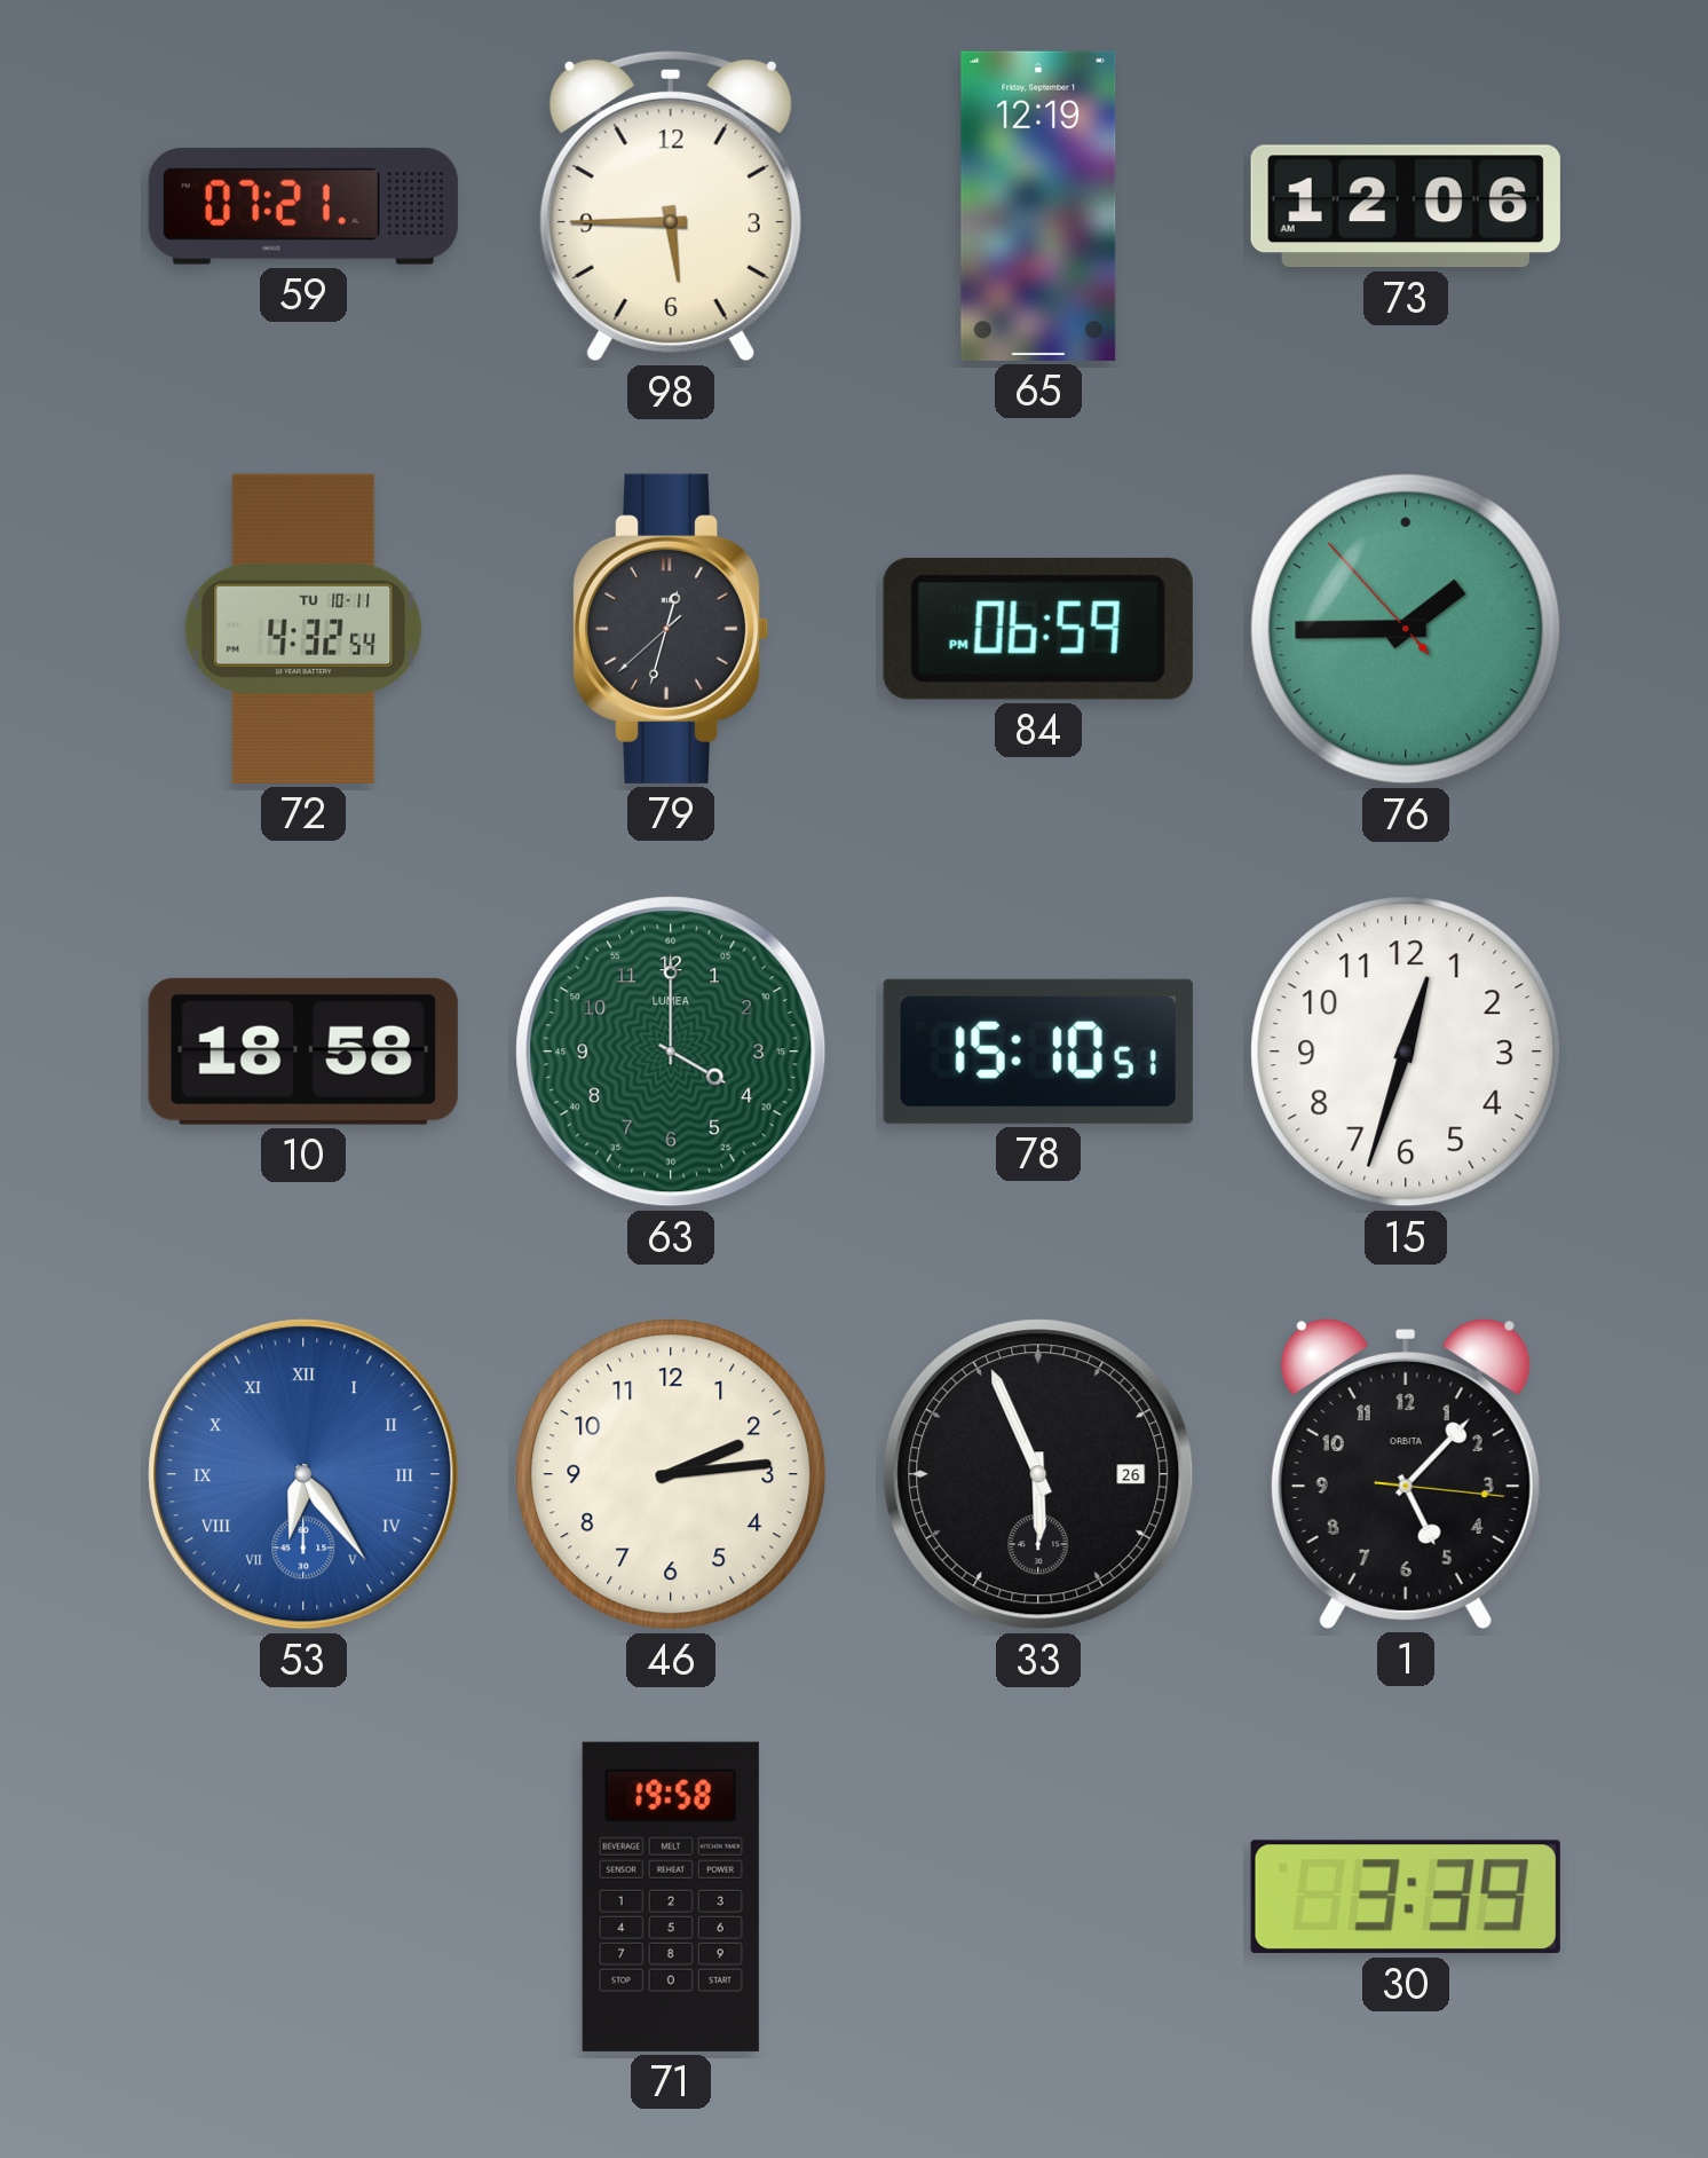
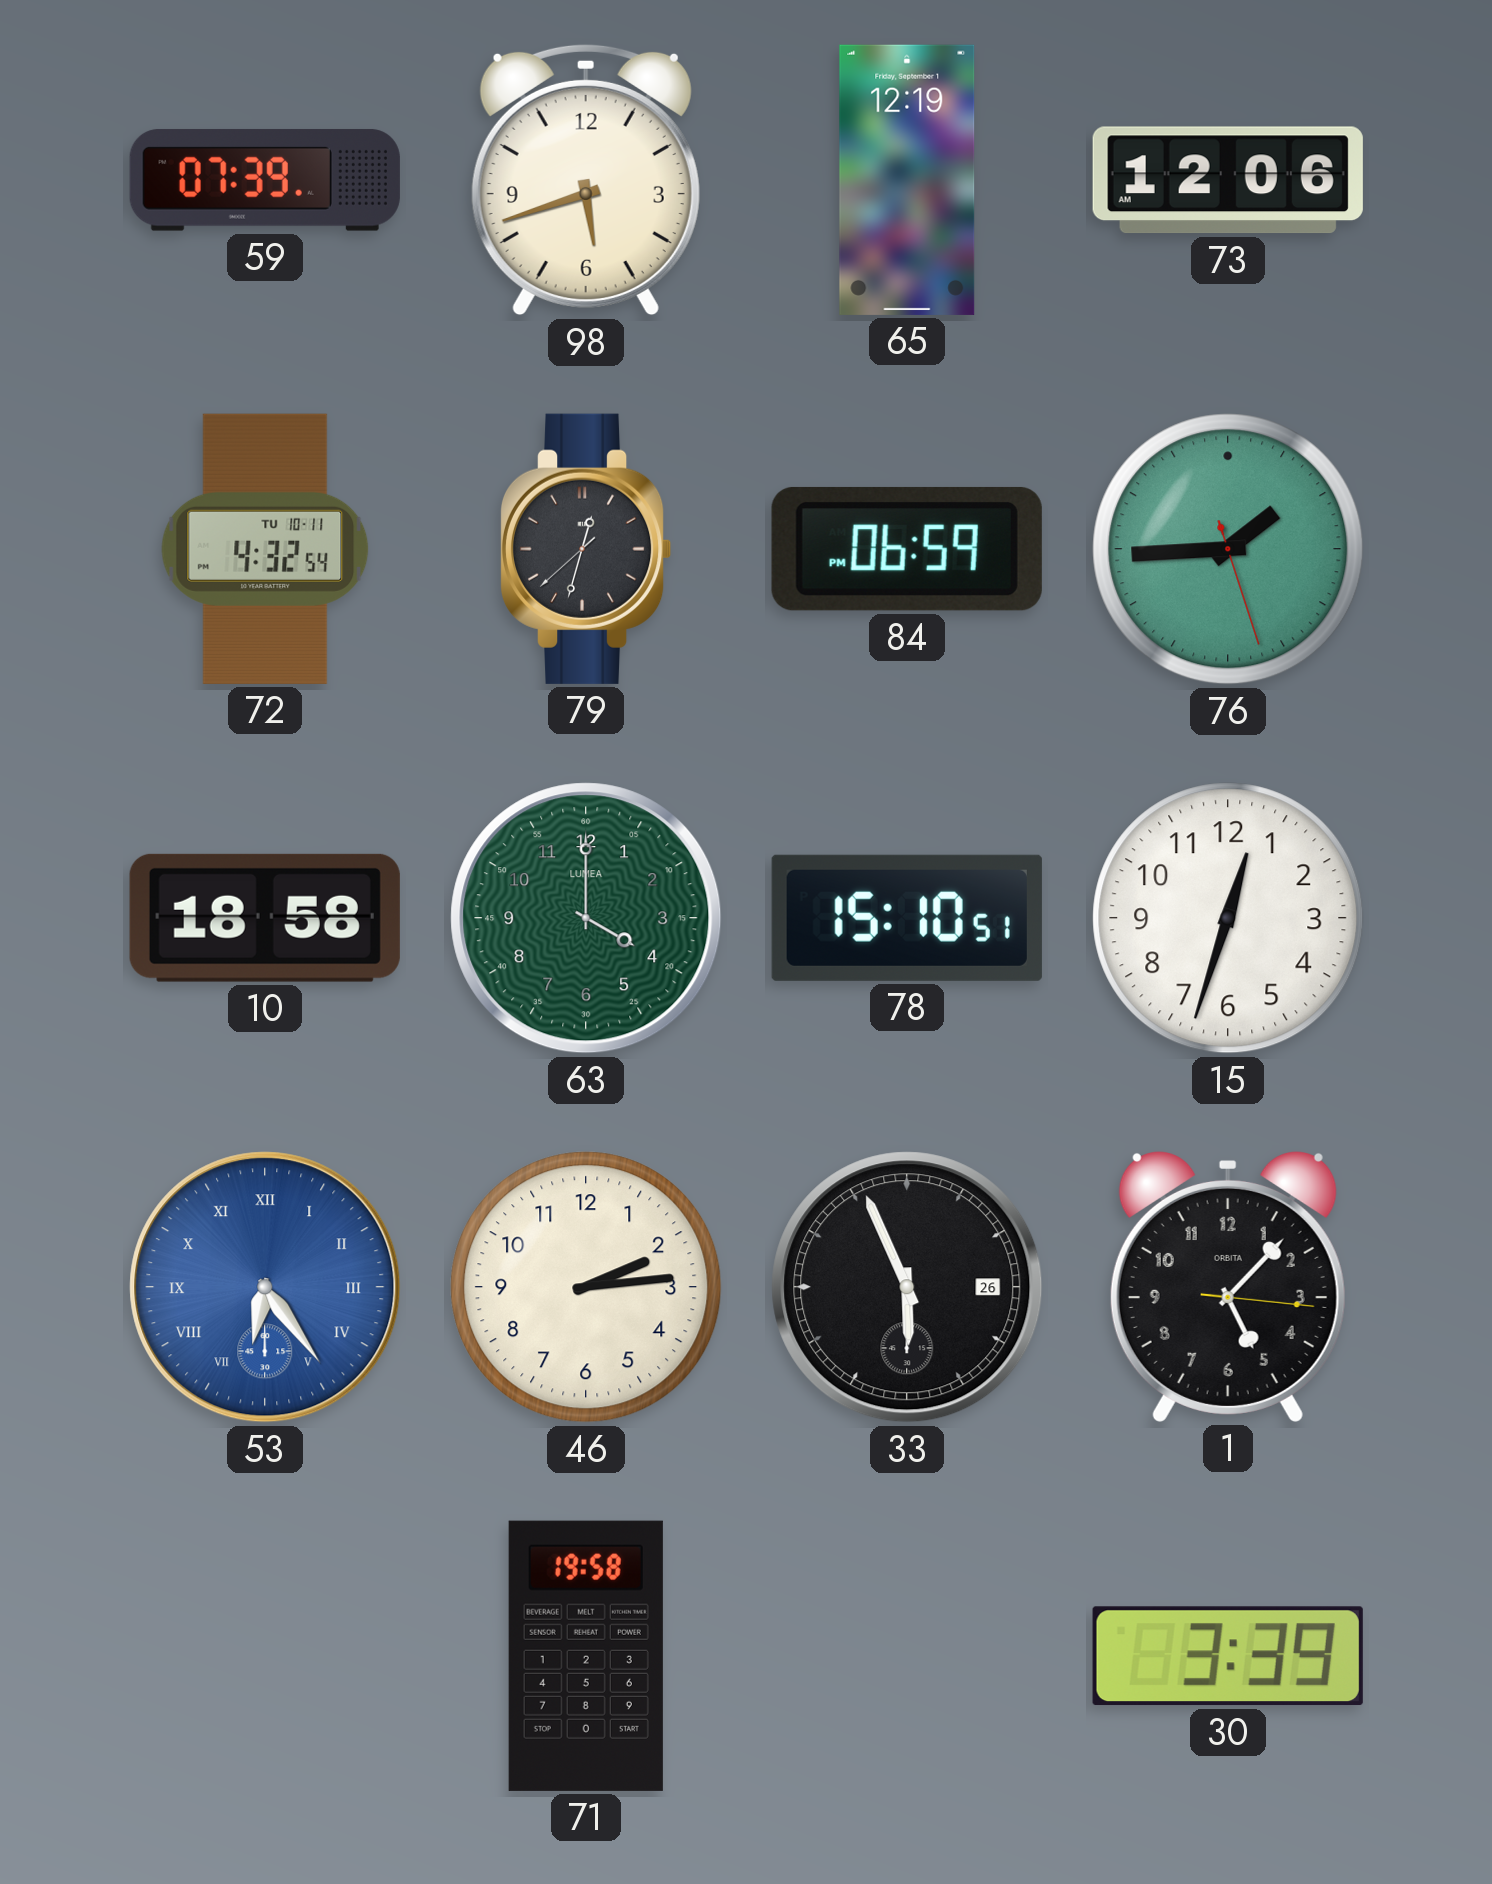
59: 07:21 -> 07:39 (265, 180)
98: 5:45 -> 5:42 (586, 180)
76: 1:44:53 -> 1:44:27 (1228, 549)
